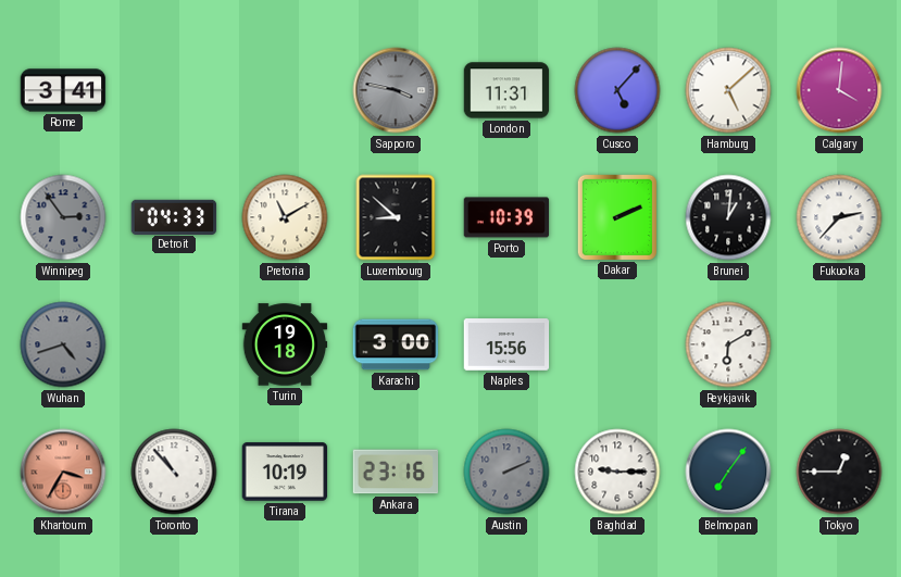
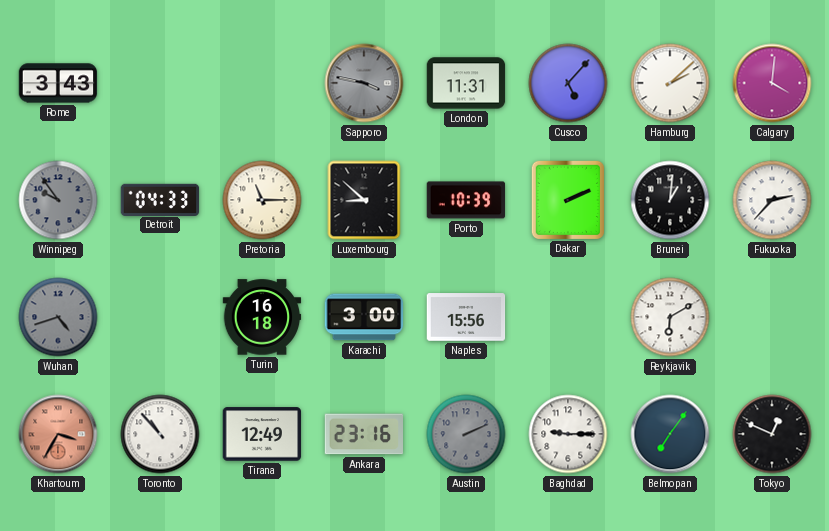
Rome: 3:41 -> 3:43 (58, 83)
Hamburg: 5:08 -> 2:08 (670, 83)
Winnipeg: 2:54 -> 9:54 (58, 200)
Pretoria: 11:10 -> 11:15 (262, 200)
Turin: 19:18 -> 16:18 (262, 317)
Tirana: 10:19 -> 12:49 (262, 434)
Tokyo: 12:45 -> 12:49 (772, 434)
